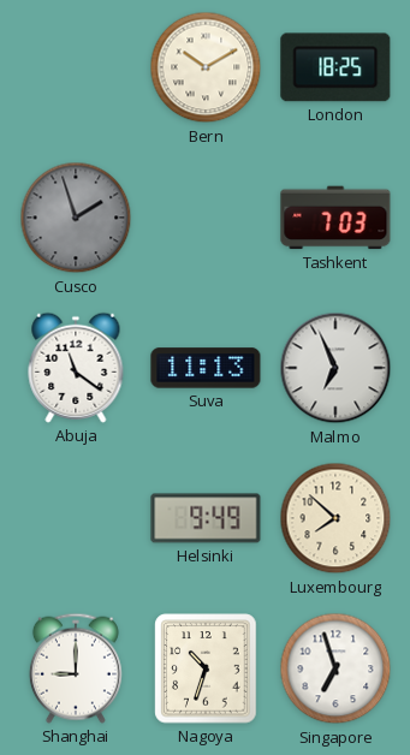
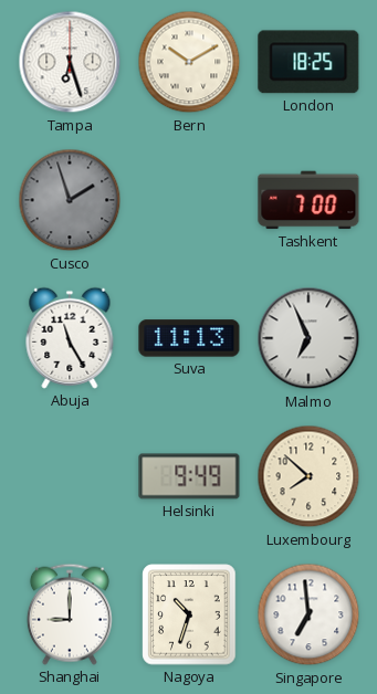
Tampa: none -> 6:27 (70, 62)
Tashkent: 7:03 -> 7:00 (308, 200)
Abuja: 11:21 -> 11:25 (70, 338)
Singapore: 6:57 -> 6:59 (308, 614)
